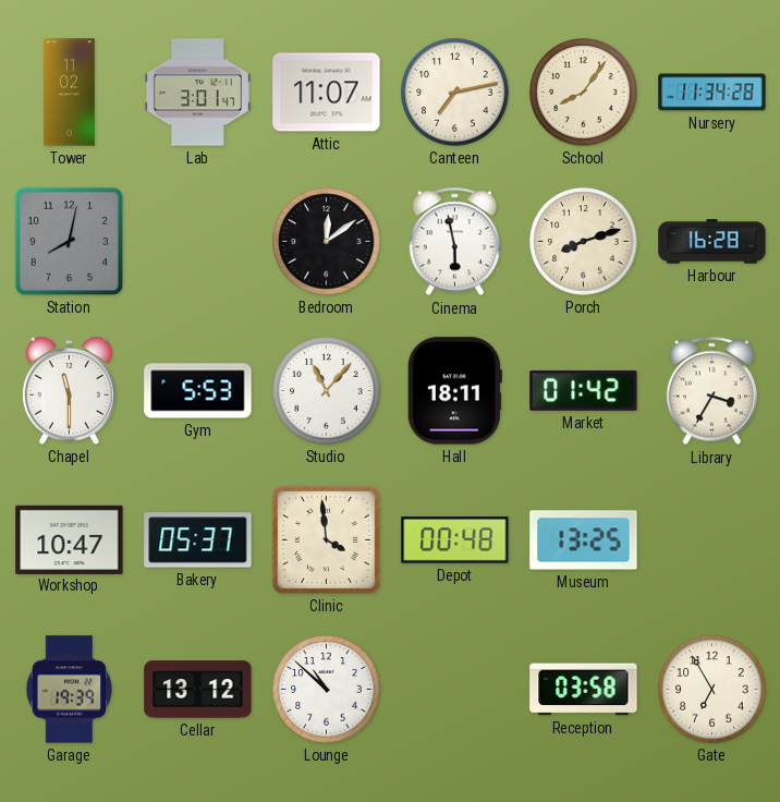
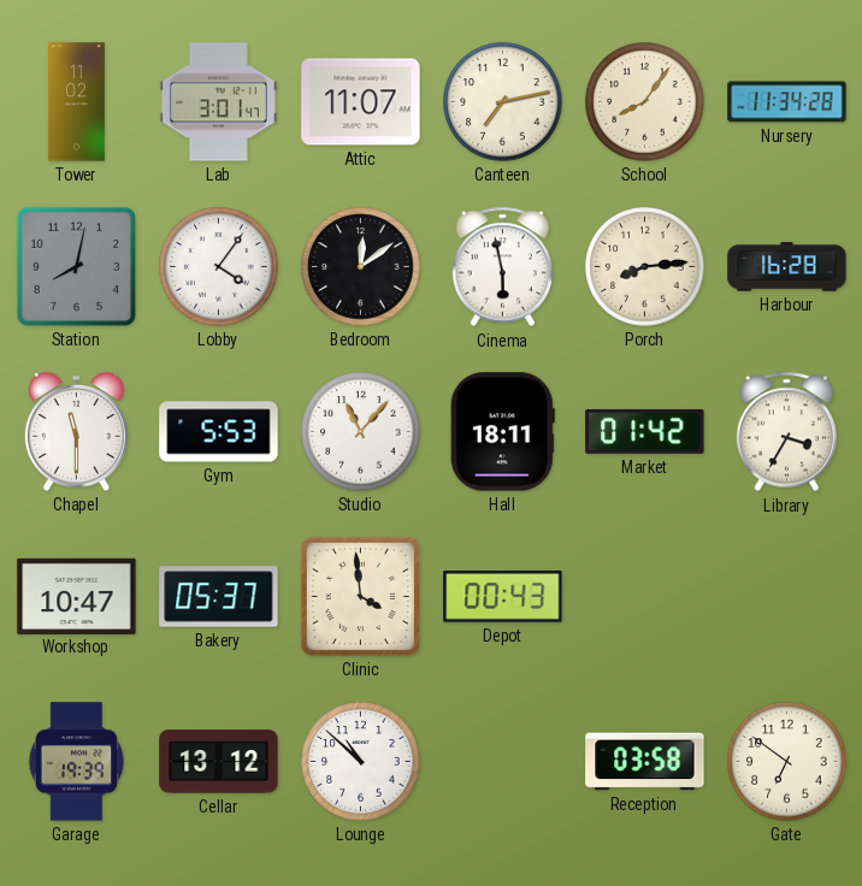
Lobby: none -> 4:06 (219, 267)
Porch: 8:12 -> 8:14 (645, 267)
Depot: 00:48 -> 00:43 (503, 597)
Museum: 13:25 -> none (584, 540)
Gate: 6:55 -> 6:51 (787, 762)
